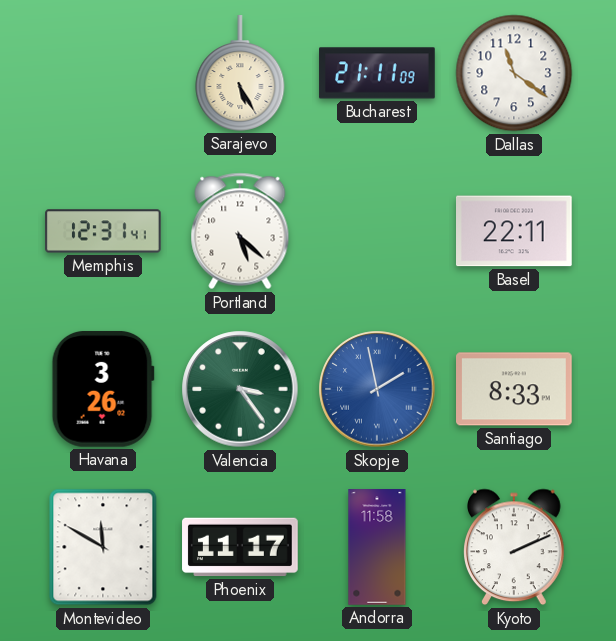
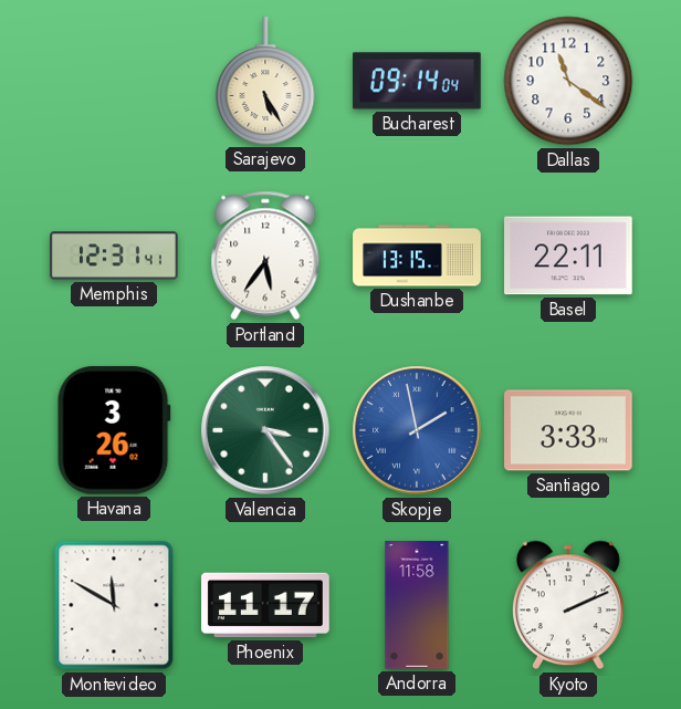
Bucharest: 21:11 -> 09:14 (417, 81)
Portland: 5:22 -> 5:36 (265, 256)
Dushanbe: none -> 13:15 (417, 256)
Santiago: 8:33 -> 3:33 (569, 430)
